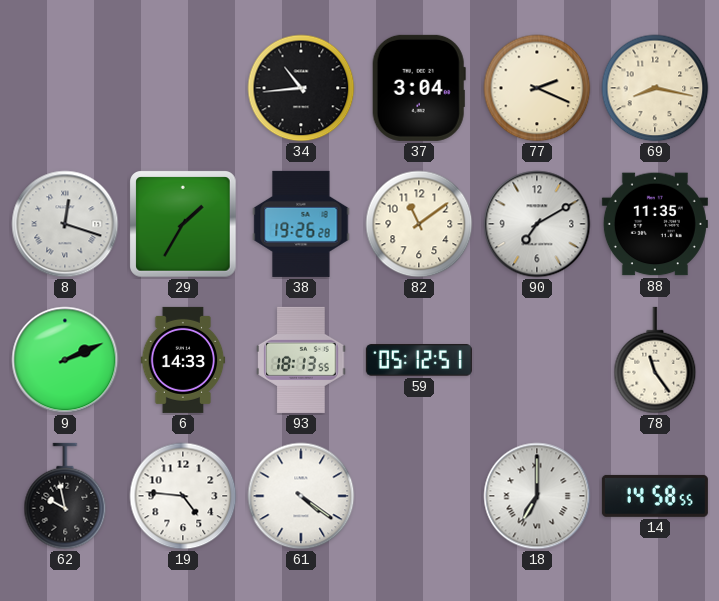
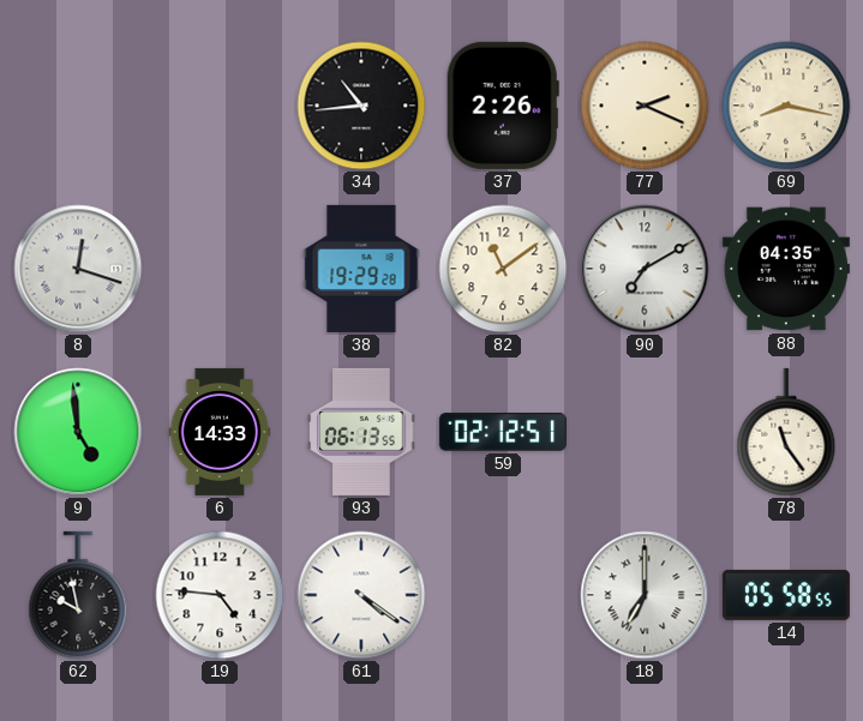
37: 3:04 -> 2:26 (503, 106)
29: 1:35 -> none (184, 225)
38: 19:26 -> 19:29 (361, 269)
88: 11:35 -> 04:35 (786, 269)
9: 2:11 -> 4:59 (78, 432)
93: 18:13 -> 06:13 (361, 432)
59: 05:12 -> 02:12 (503, 432)
14: 14:58 -> 05:58 (786, 595)
